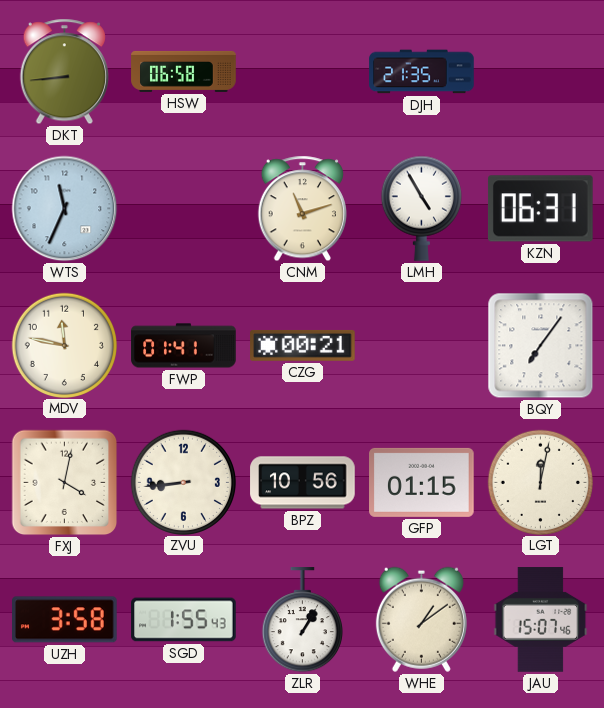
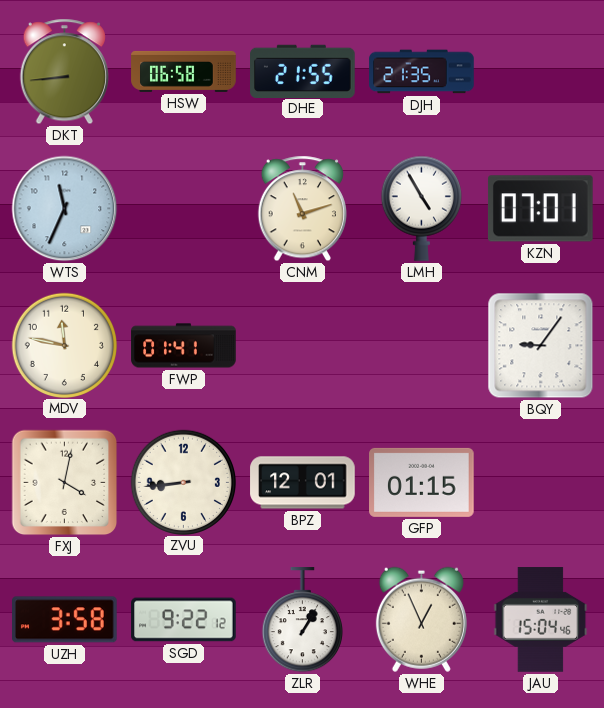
DHE: none -> 21:55 (303, 71)
KZN: 06:31 -> 07:01 (540, 209)
CZG: 00:21 -> none (303, 345)
BQY: 7:06 -> 9:06 (541, 346)
BPZ: 10:56 -> 12:01 (303, 483)
LGT: 12:02 -> none (540, 482)
SGD: 1:55 -> 9:22 (184, 620)
WHE: 1:09 -> 12:56 (421, 619)
JAU: 15:07 -> 15:04 (541, 620)
